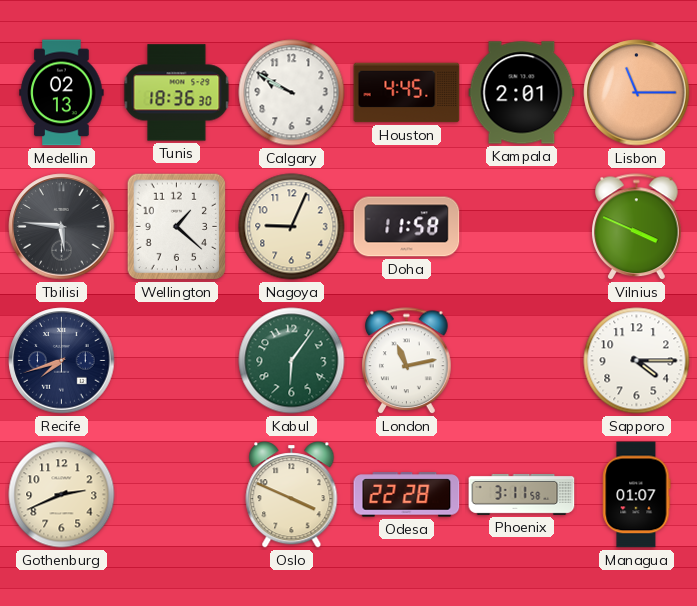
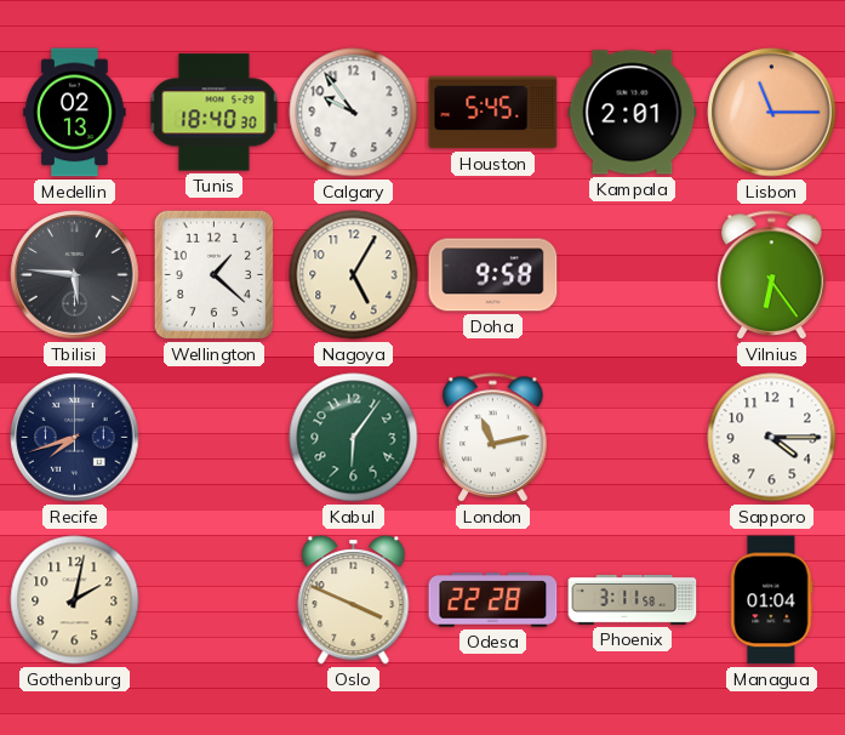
Tunis: 18:36 -> 18:40 (215, 113)
Calgary: 9:50 -> 9:54 (354, 113)
Houston: 4:45 -> 5:45 (493, 113)
Nagoya: 9:04 -> 5:05 (354, 275)
Doha: 11:58 -> 9:58 (493, 275)
Vilnius: 3:49 -> 6:24 (772, 275)
Gothenburg: 2:41 -> 2:02 (75, 600)
Managua: 01:07 -> 01:04 (772, 600)
